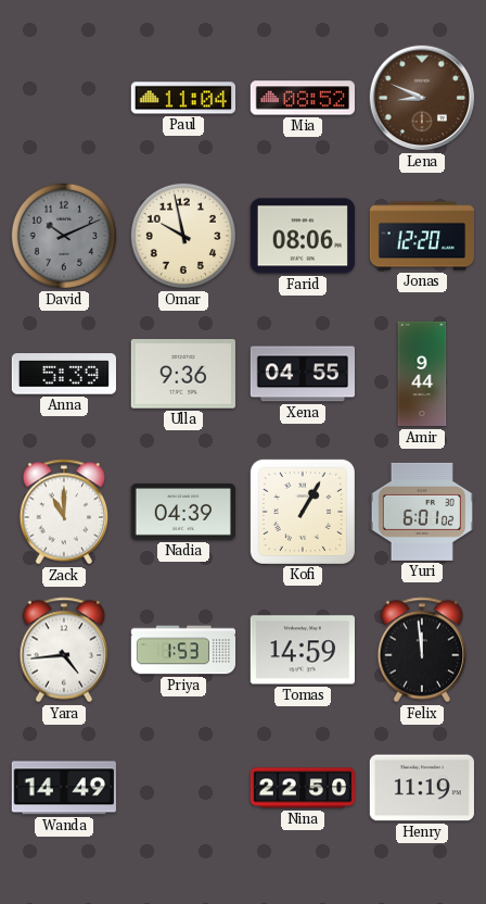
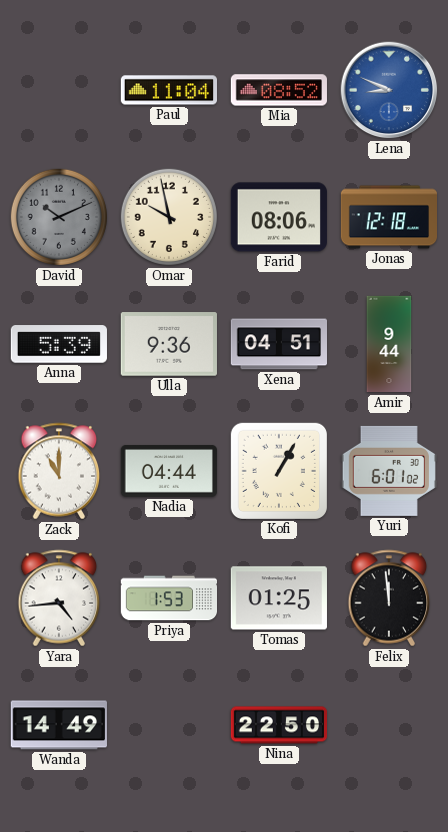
Lena dial: brown -> blue (389, 90)
Jonas: 12:20 -> 12:18 (388, 217)
Xena: 04:55 -> 04:51 (278, 344)
Nadia: 04:39 -> 04:44 (168, 471)
Tomas: 14:59 -> 01:25 (279, 598)
Henry: 11:19 -> none (422, 788)
